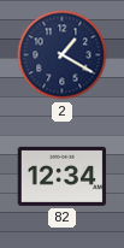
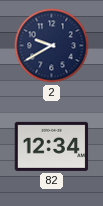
2: 1:20 -> 9:40 (52, 46)
